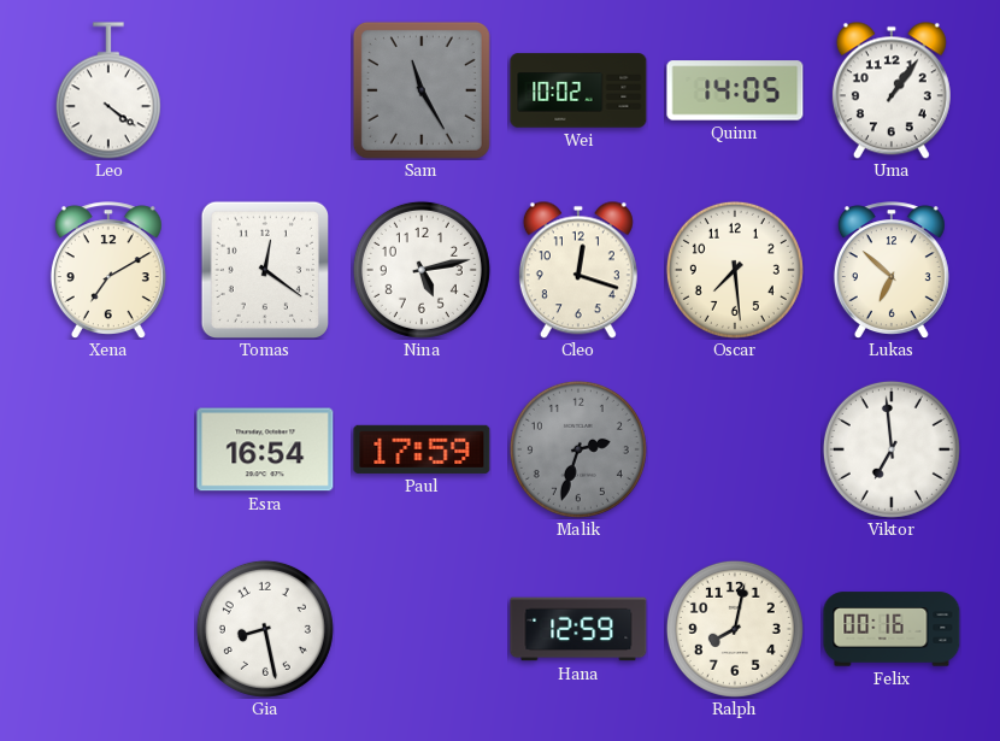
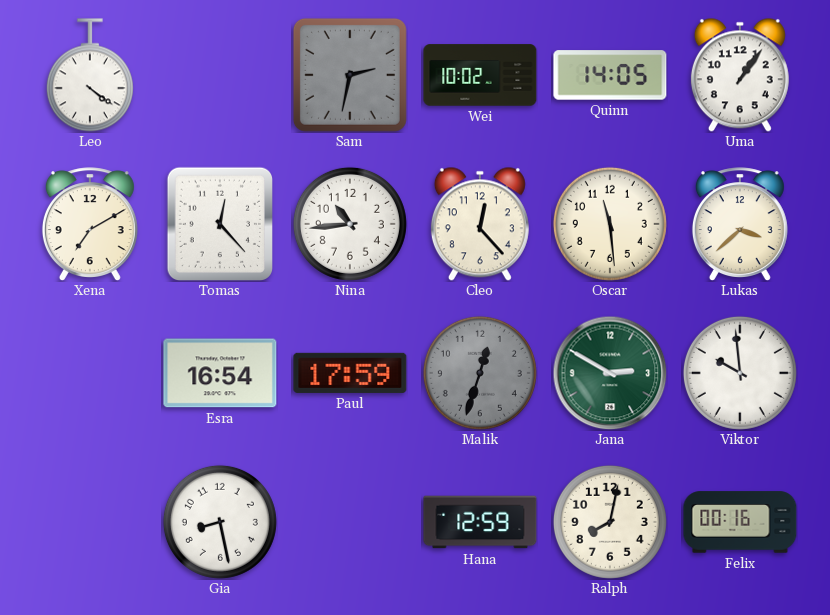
Sam: 11:25 -> 2:32 (350, 75)
Tomas: 12:21 -> 12:23 (219, 223)
Nina: 5:13 -> 10:44 (350, 224)
Cleo: 12:18 -> 12:23 (480, 224)
Oscar: 7:29 -> 11:29 (610, 224)
Lukas: 6:52 -> 3:38 (740, 224)
Malik: 2:33 -> 12:33 (480, 373)
Jana: none -> 2:50 (610, 373)
Viktor: 6:59 -> 9:59 (740, 373)
